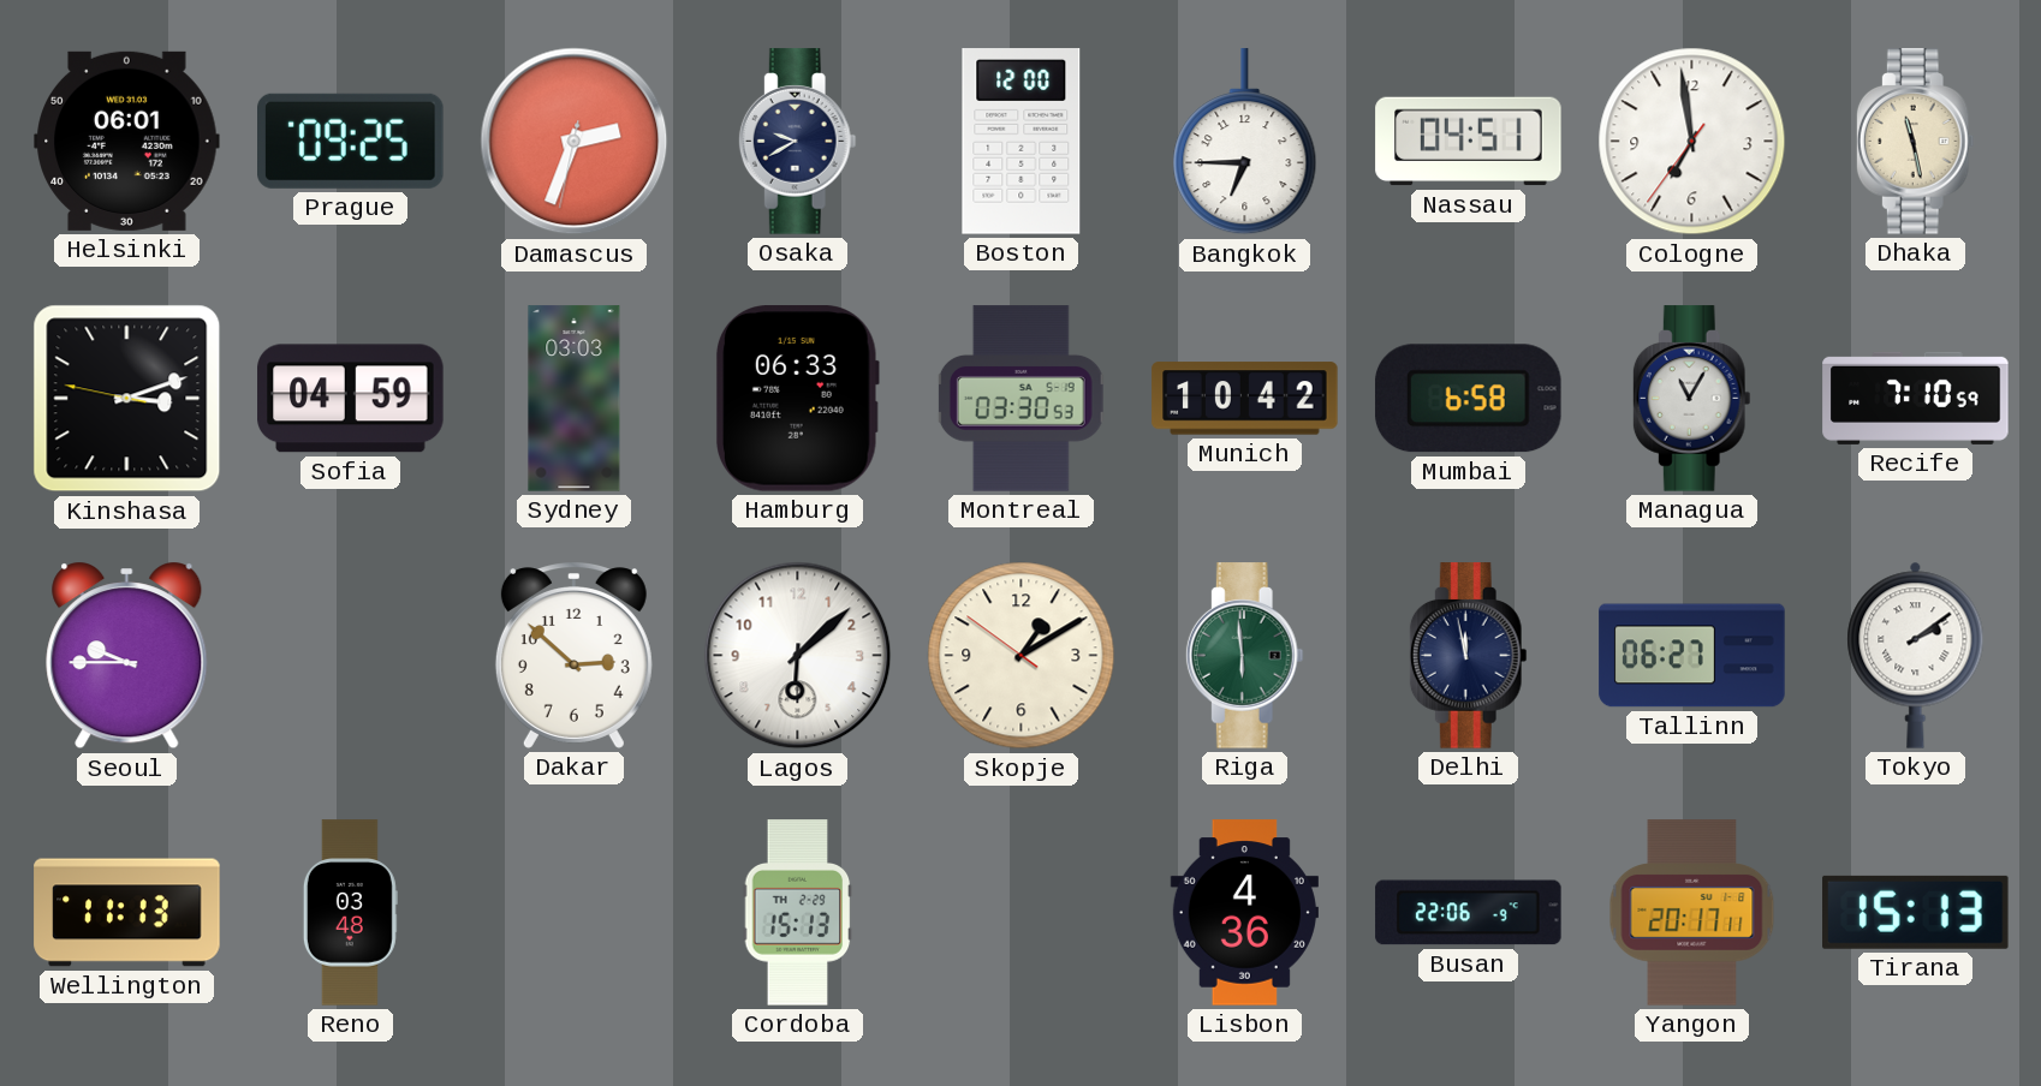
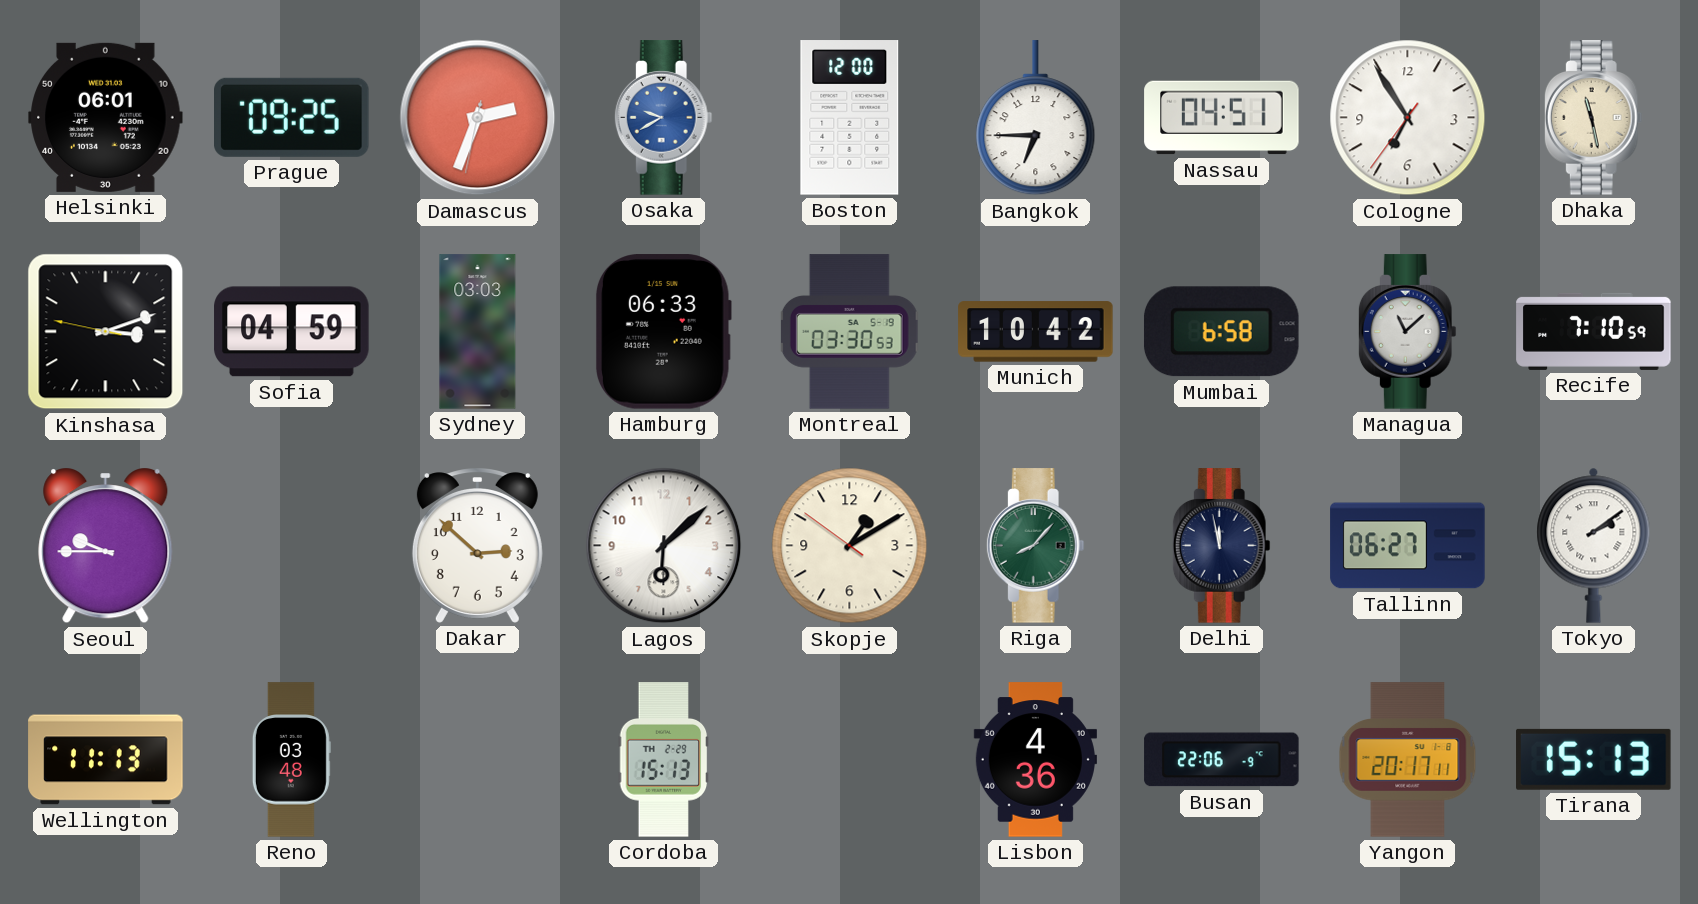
Osaka dial: navy -> blue (663, 118)
Cologne: 6:58 -> 6:54 (1408, 118)
Managua: 11:05 -> 11:08 (1407, 332)
Riga: 5:59 -> 8:07 (1035, 546)
